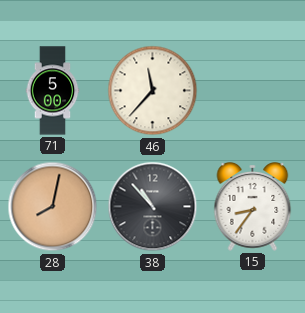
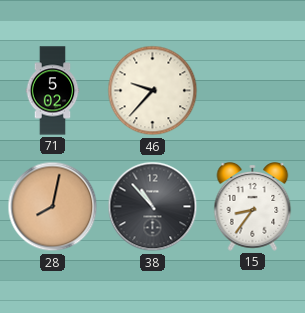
71: 5:00 -> 5:02 (53, 91)
46: 11:37 -> 9:37 (153, 91)
